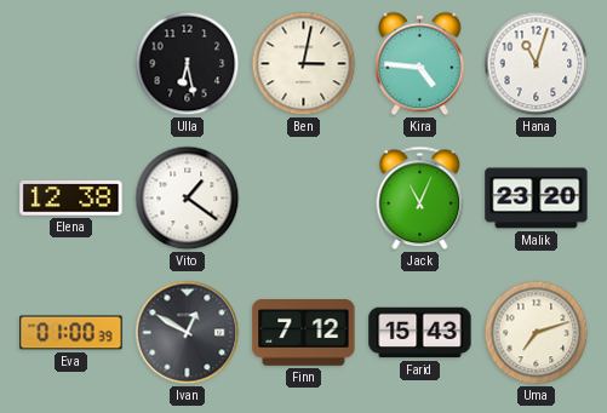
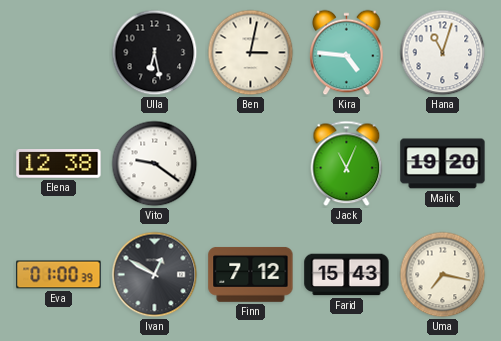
Vito: 1:21 -> 9:21 (155, 164)
Malik: 23:20 -> 19:20 (443, 164)
Uma: 7:12 -> 7:17 (443, 275)
